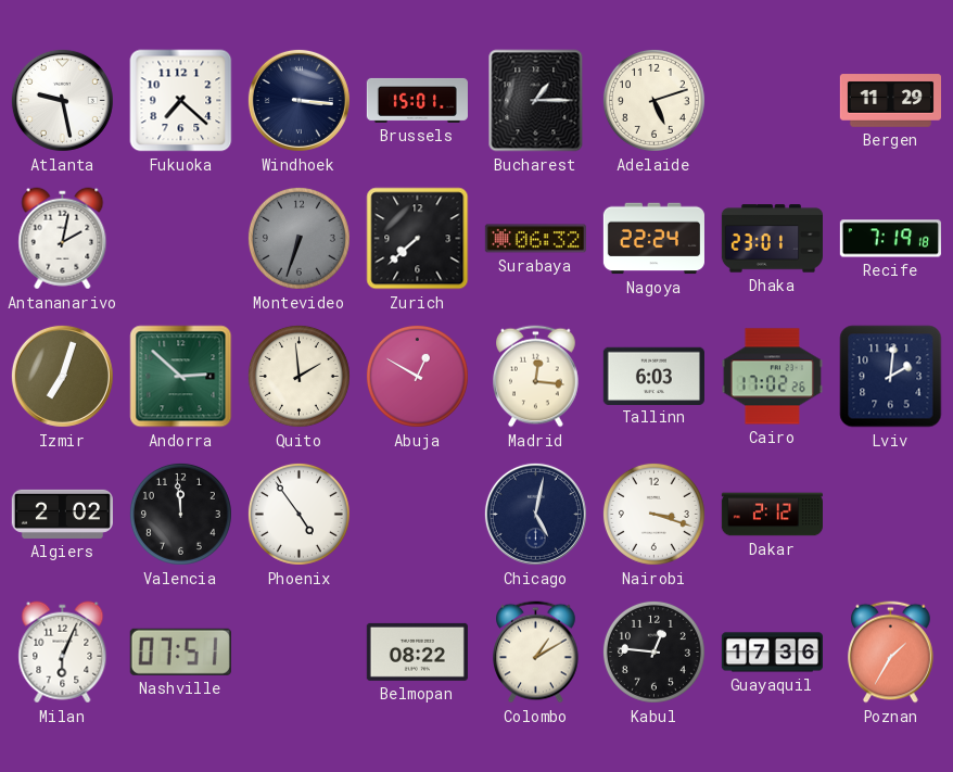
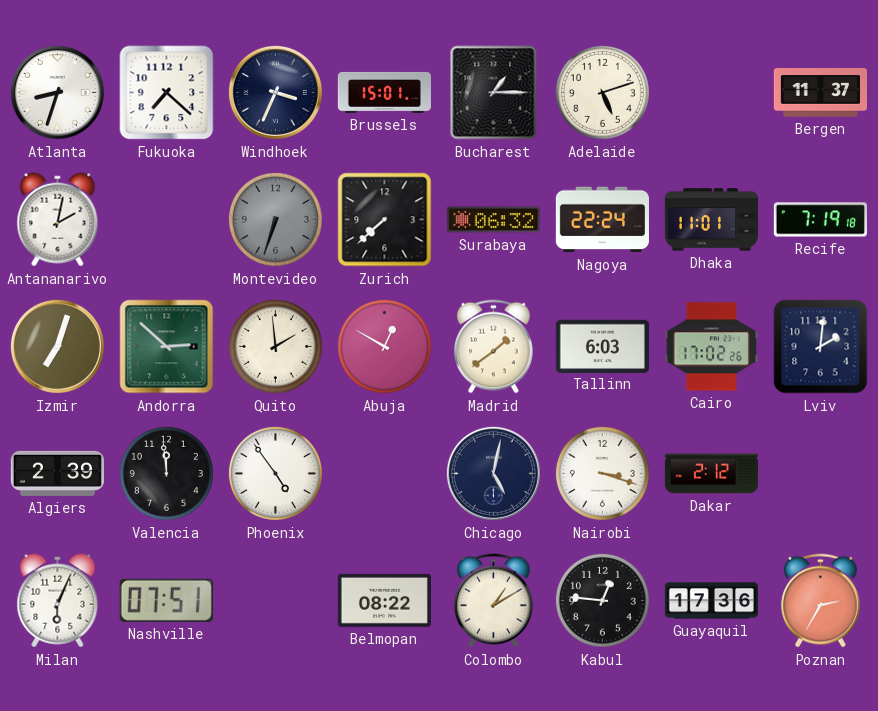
Atlanta: 9:28 -> 8:33 (57, 92)
Windhoek: 3:16 -> 3:34 (275, 92)
Bergen: 11:29 -> 11:37 (820, 93)
Dhaka: 23:01 -> 11:01 (711, 220)
Madrid: 12:16 -> 1:39 (494, 347)
Algiers: 2:02 -> 2:39 (57, 473)
Poznan: 1:35 -> 2:35 (821, 601)
